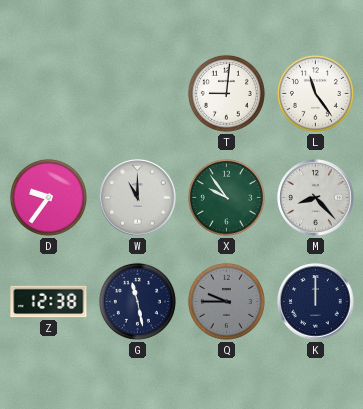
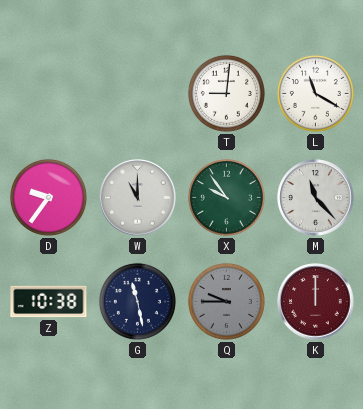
L: 11:24 -> 11:20 (315, 93)
M: 8:23 -> 11:23 (316, 198)
Z: 12:38 -> 10:38 (49, 302)
K dial: navy -> burgundy (316, 302)
